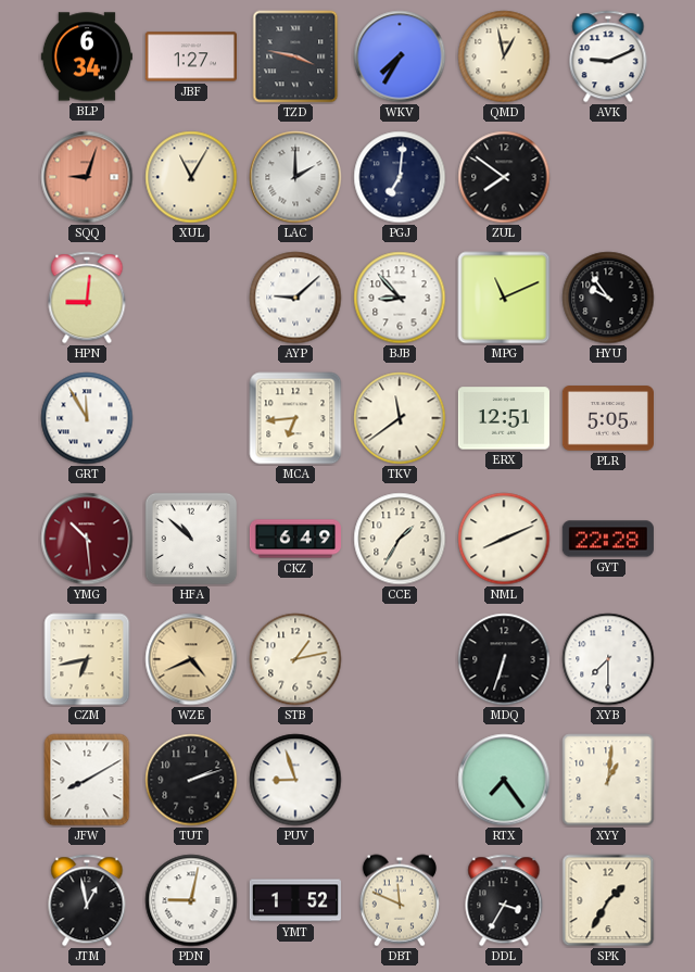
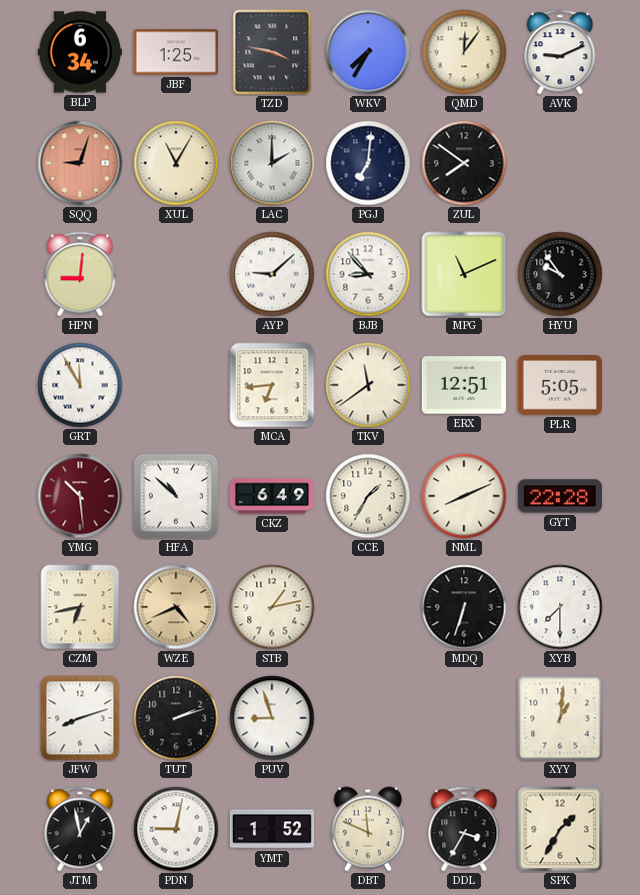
JBF: 1:27 -> 1:25 (176, 52)
QMD: 12:58 -> 12:06 (464, 52)
JFW: 8:10 -> 8:12 (80, 718)
RTX: 7:24 -> none (504, 780)
